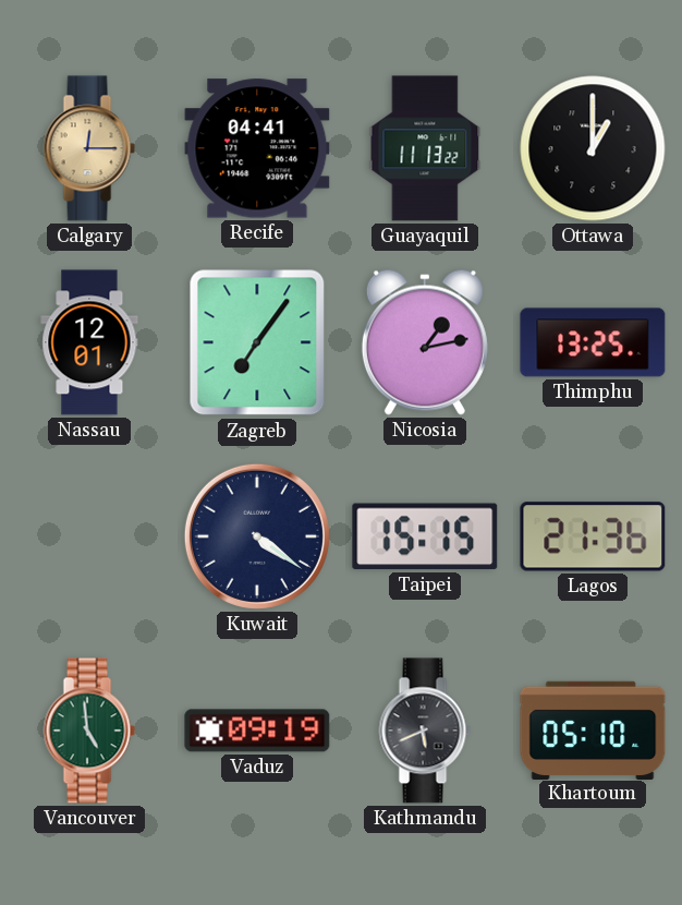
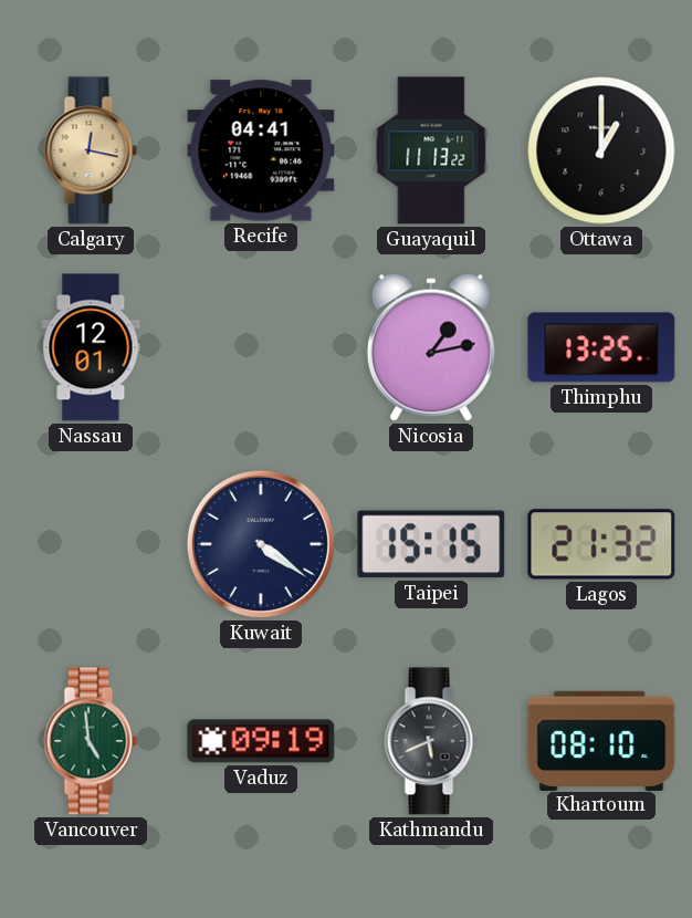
Calgary: 12:15 -> 12:17 (91, 150)
Zagreb: 7:06 -> none (257, 342)
Lagos: 21:36 -> 21:32 (601, 544)
Khartoum: 05:10 -> 08:10 (601, 740)
